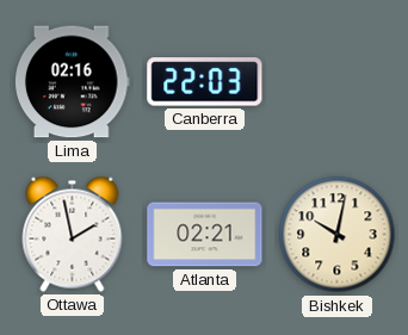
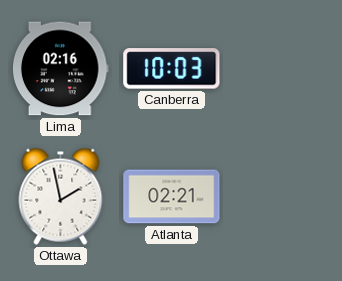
Canberra: 22:03 -> 10:03 (172, 69)
Bishkek: 10:02 -> none (338, 235)
